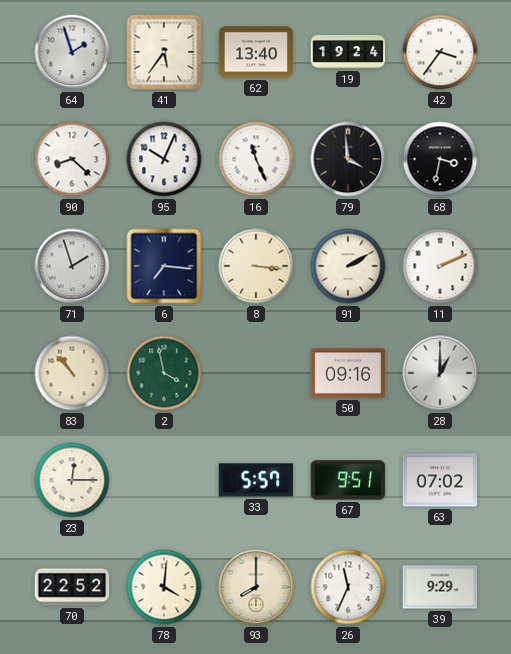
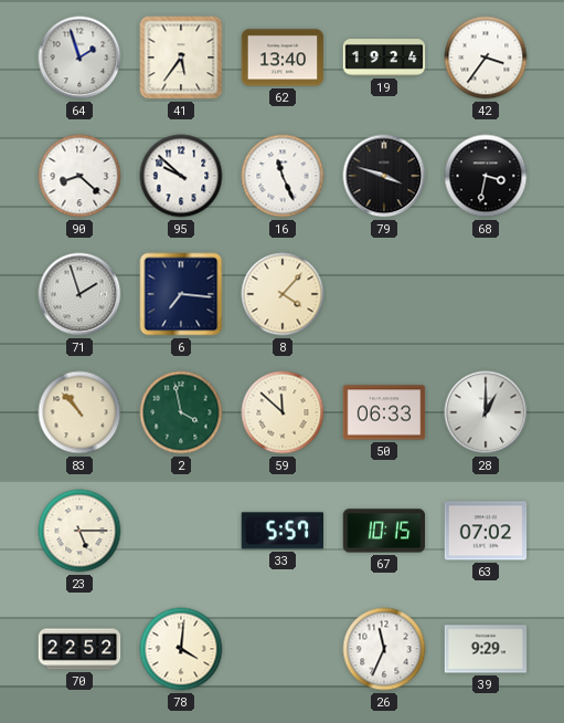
95: 10:04 -> 9:52 (181, 176)
79: 3:59 -> 3:48 (384, 176)
8: 3:16 -> 4:07 (283, 294)
91: 2:10 -> none (348, 266)
11: 2:11 -> none (440, 266)
59: none -> 11:52 (283, 412)
50: 09:16 -> 06:33 (384, 412)
23: 12:15 -> 5:15 (79, 531)
67: 9:51 -> 10:15 (384, 531)
93: 8:00 -> none (256, 587)
